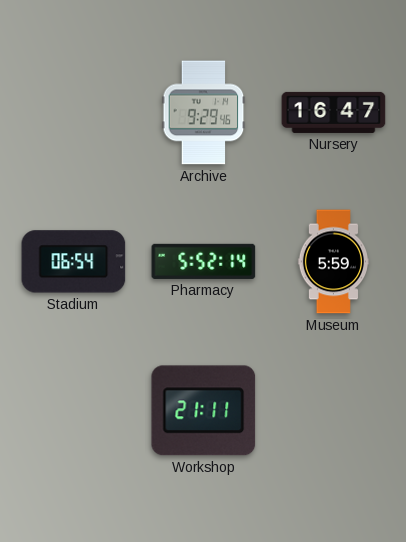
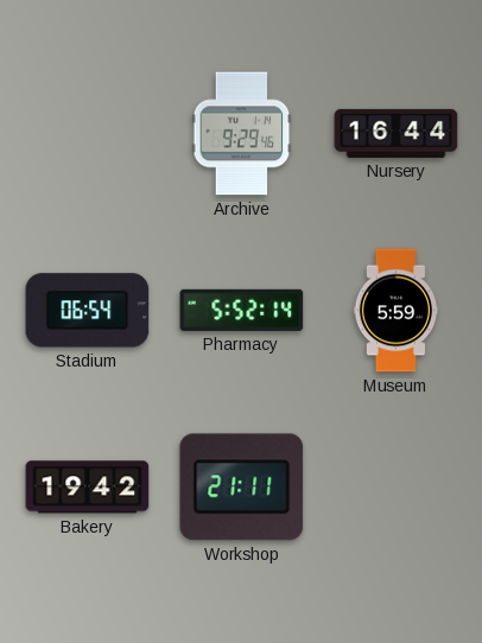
Nursery: 16:47 -> 16:44 (397, 133)
Bakery: none -> 19:42 (88, 488)
